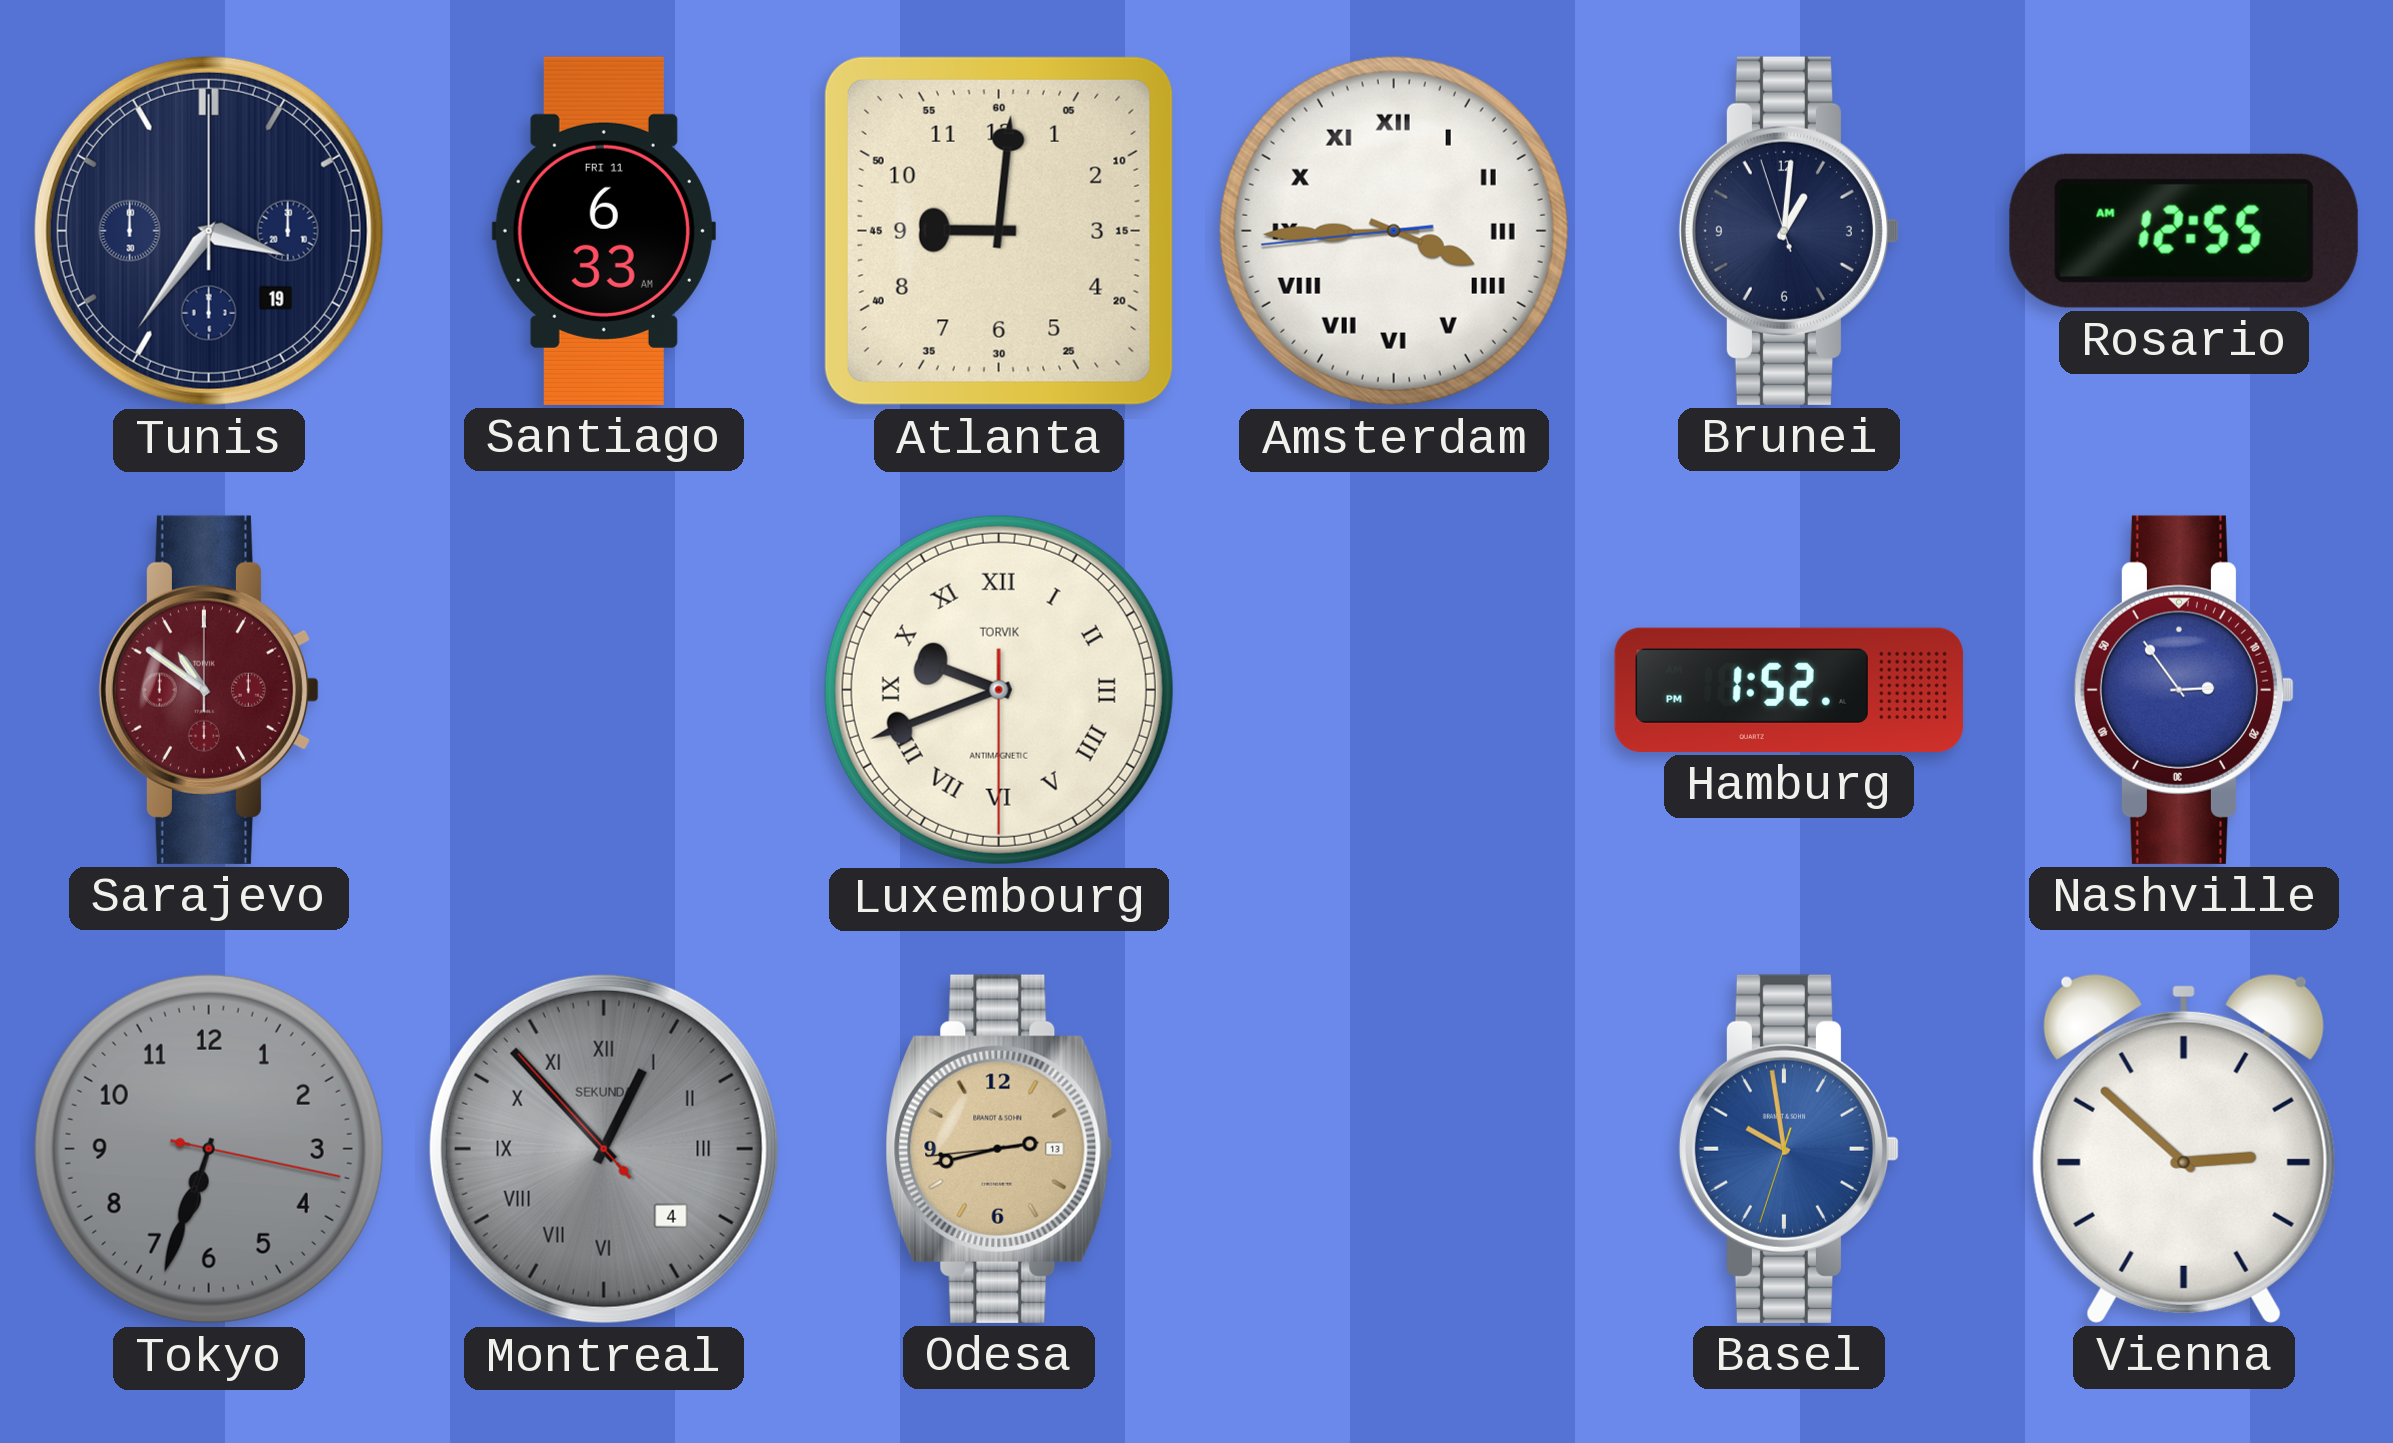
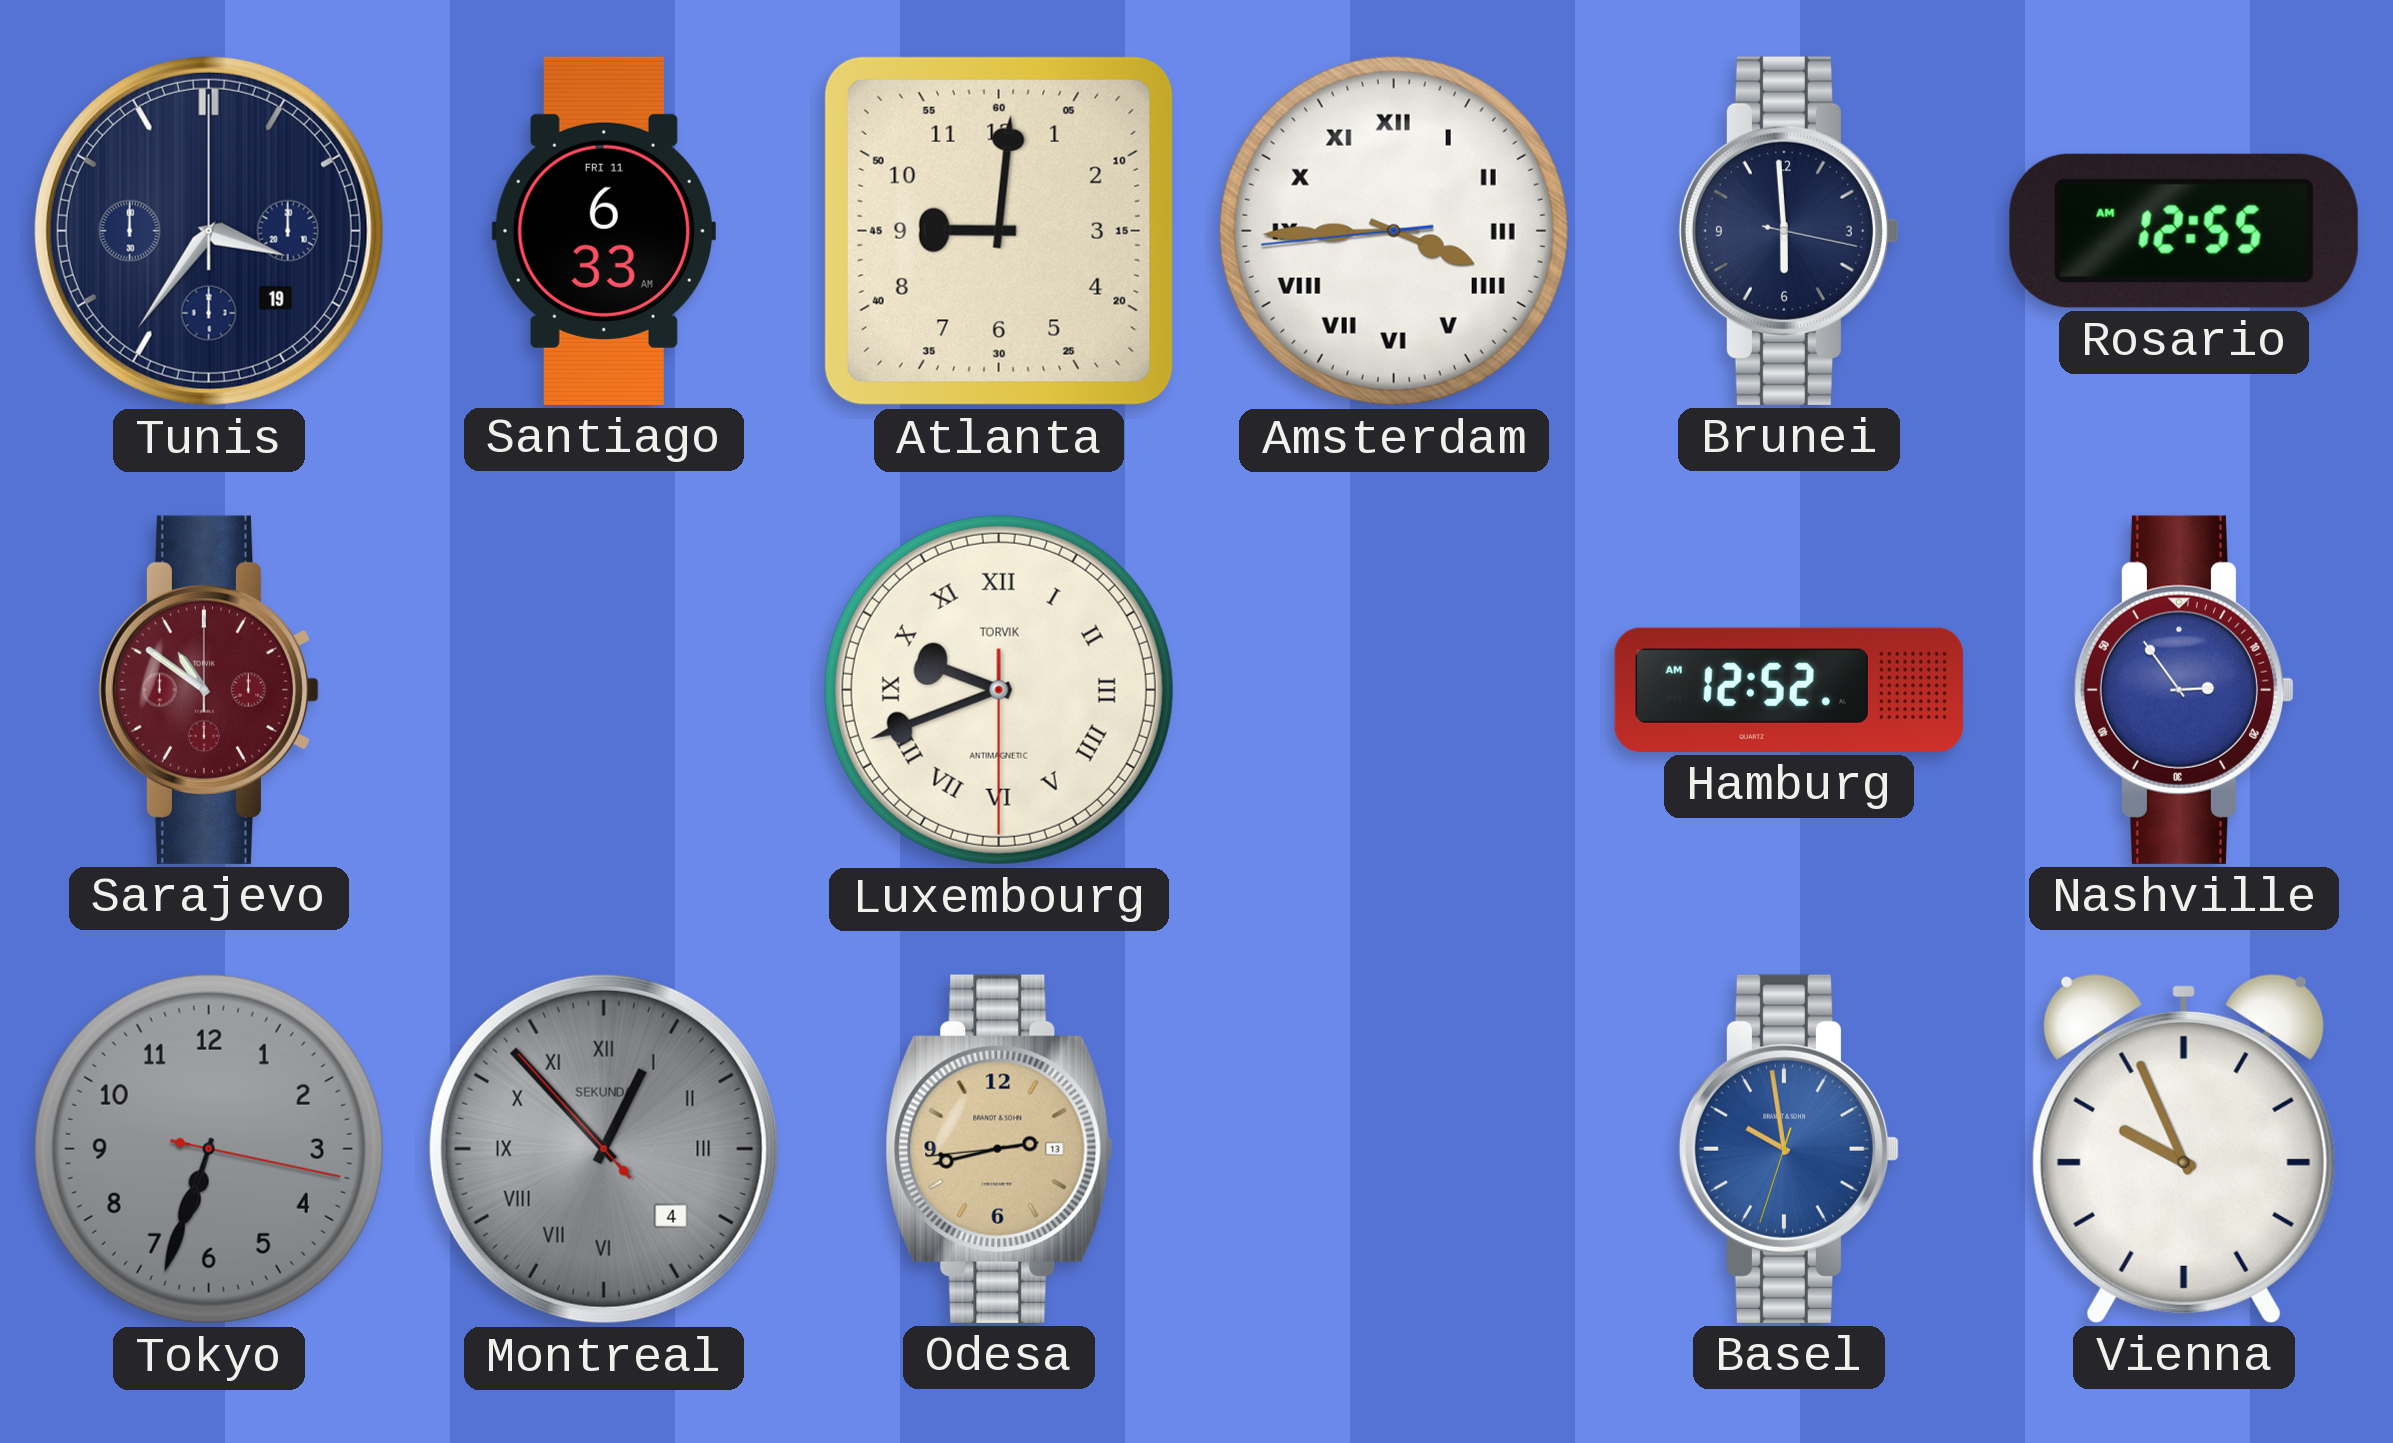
Brunei: 1:00 -> 5:59 (1788, 231)
Hamburg: 1:52 -> 12:52 (1789, 690)
Vienna: 2:52 -> 9:56 (2184, 1148)
